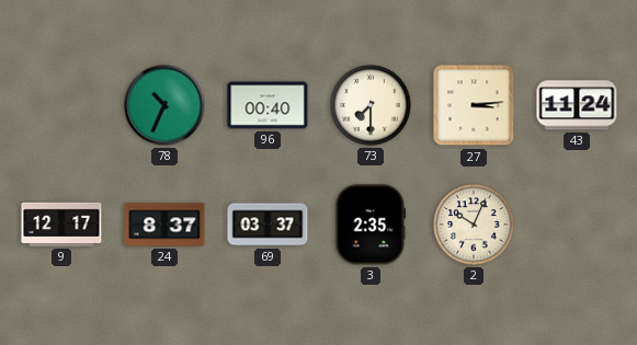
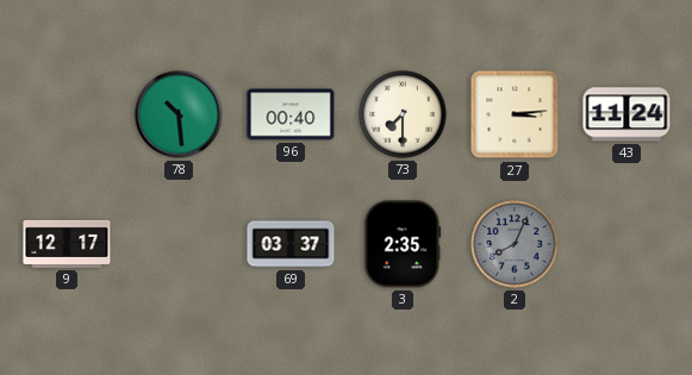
78: 10:34 -> 10:29 (179, 114)
24: 8:37 -> none (164, 225)
2: 10:04 -> 8:04 (515, 244)
2 dial: cream -> grey (515, 244)
